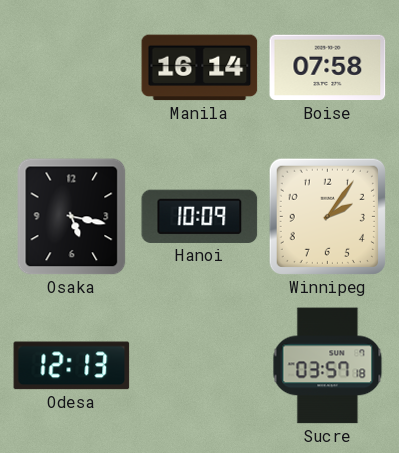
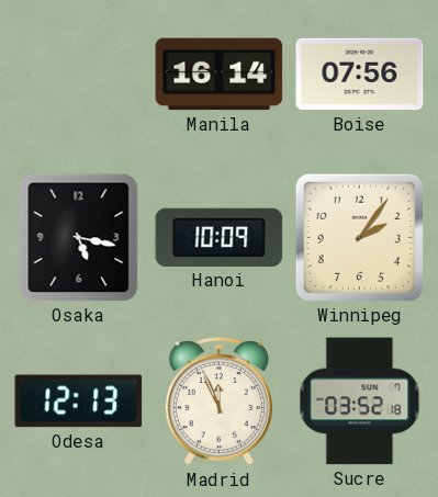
Boise: 07:58 -> 07:56 (360, 75)
Madrid: none -> 11:56 (218, 402)
Sucre: 03:57 -> 03:52 (360, 402)
